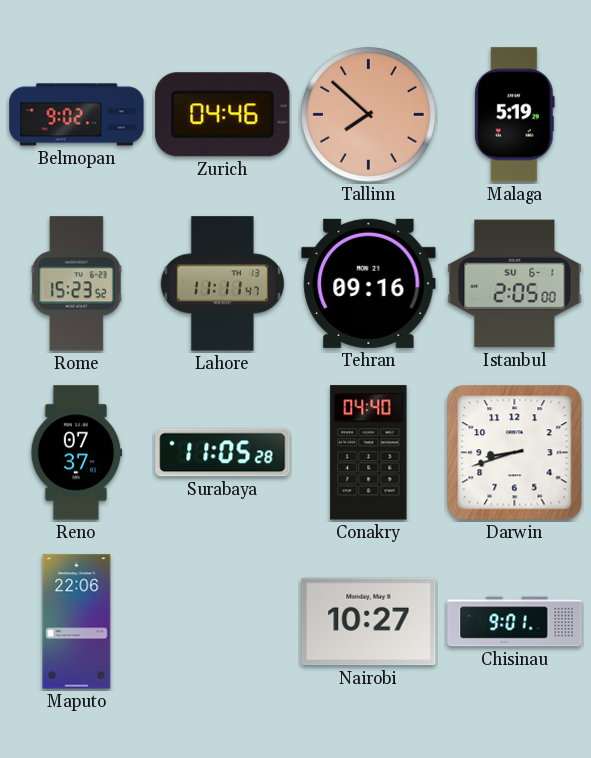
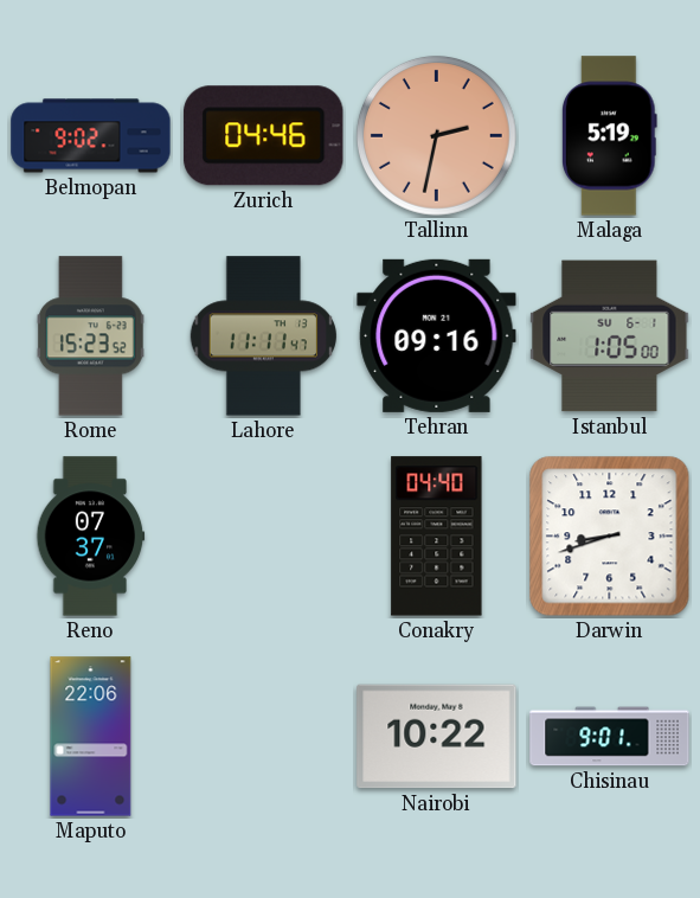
Tallinn: 7:52 -> 2:32 (436, 135)
Istanbul: 2:05 -> 1:05 (610, 336)
Surabaya: 11:05 -> none (223, 453)
Nairobi: 10:27 -> 10:22 (437, 737)
